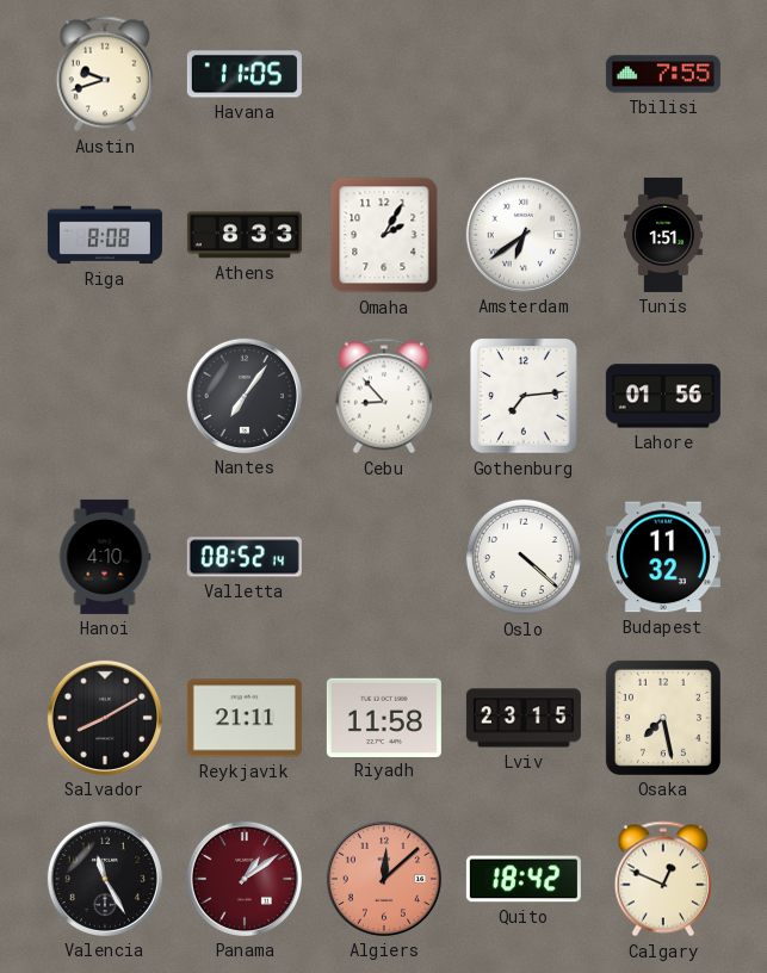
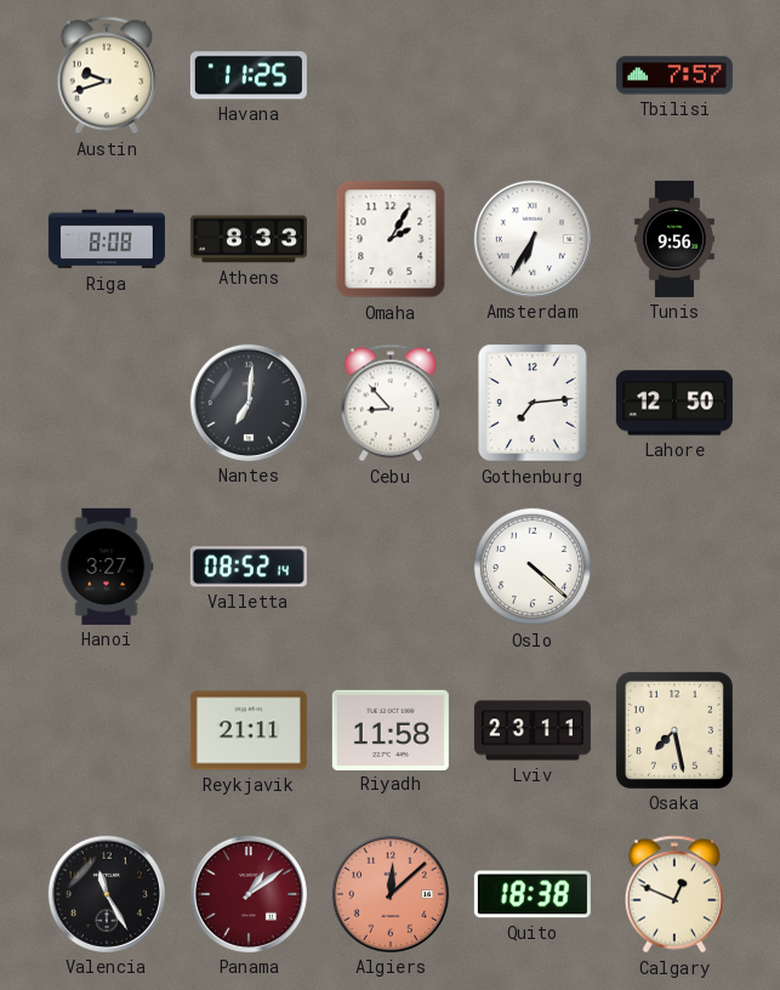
Havana: 11:05 -> 11:25 (249, 75)
Tbilisi: 7:55 -> 7:57 (674, 75)
Amsterdam: 6:39 -> 6:35 (533, 239)
Tunis: 1:51 -> 9:56 (674, 239)
Nantes: 7:06 -> 7:01 (249, 403)
Lahore: 01:56 -> 12:50 (674, 403)
Hanoi: 4:10 -> 3:27 (107, 567)
Budapest: 11:32 -> none (663, 557)
Salvador: 8:10 -> none (105, 718)
Lviv: 23:15 -> 23:11 (533, 730)
Quito: 18:42 -> 18:38 (533, 894)
